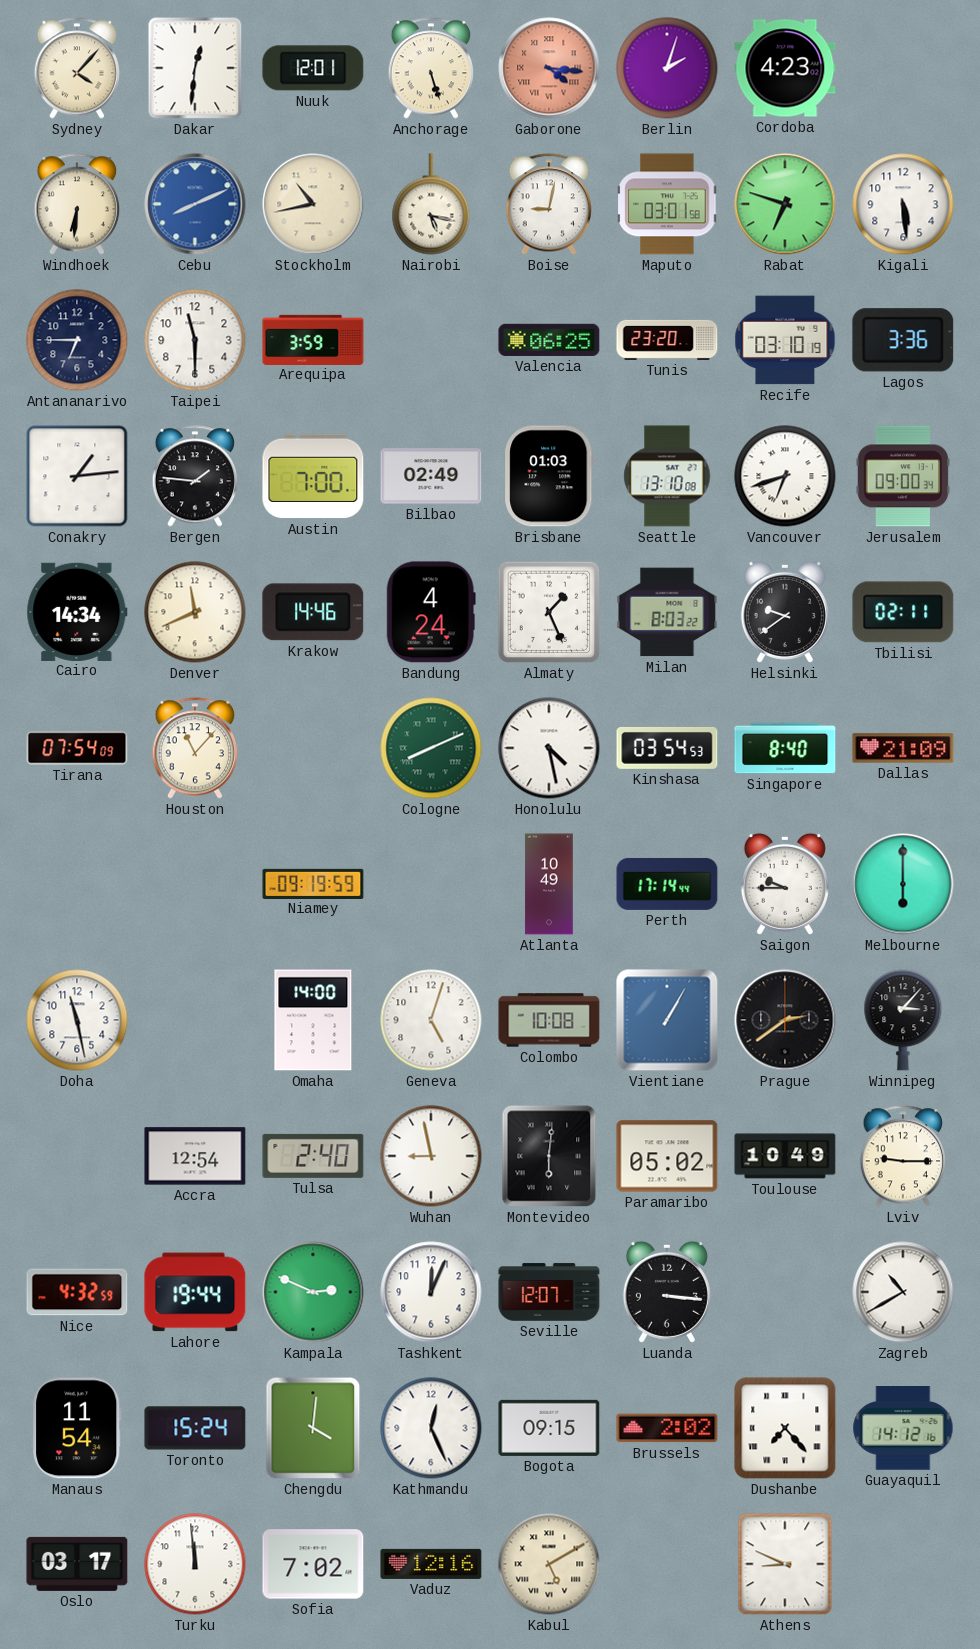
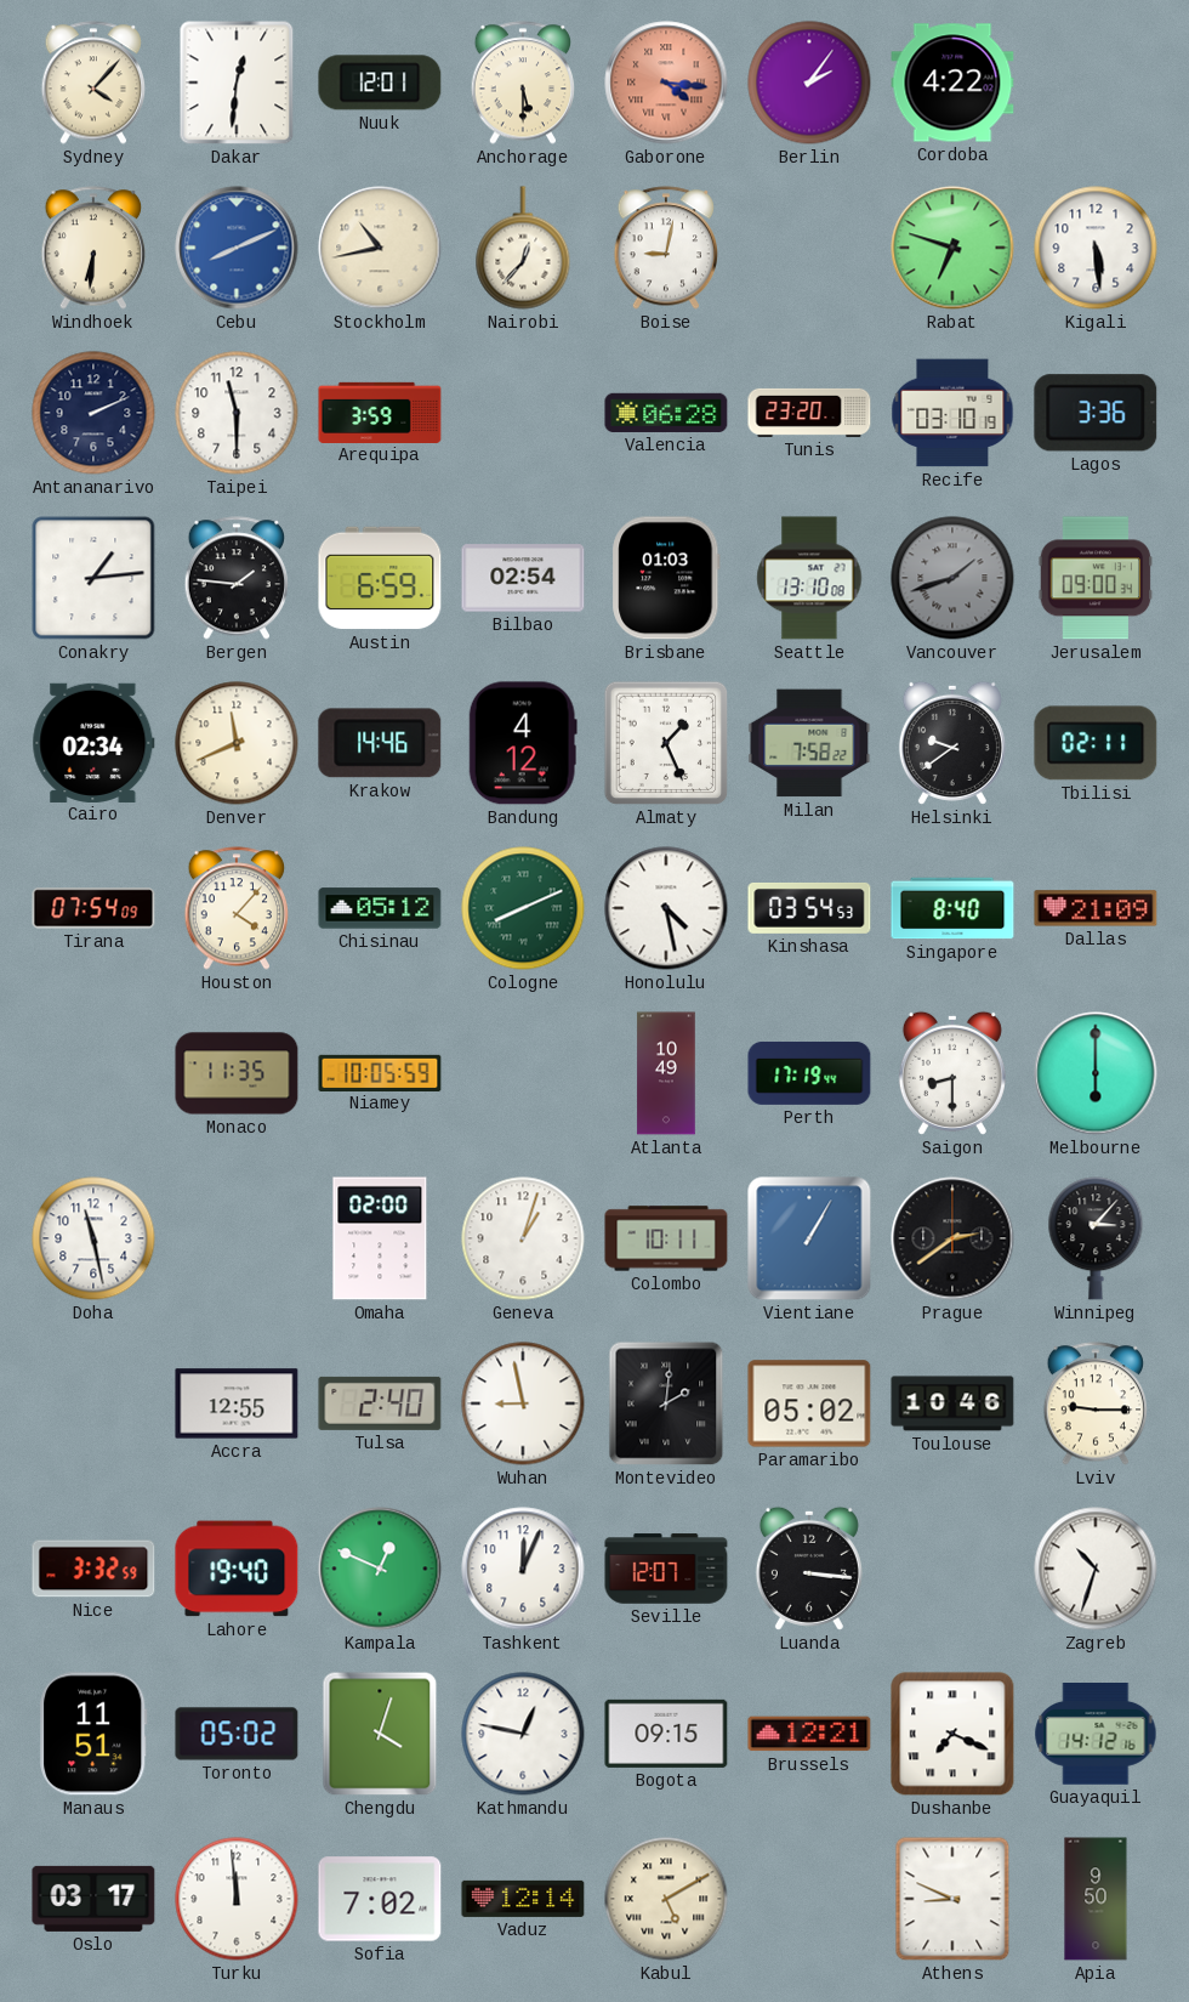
Anchorage: 5:27 -> 5:30 (523, 83)
Berlin: 2:03 -> 2:06 (809, 83)
Cordoba: 4:23 -> 4:22 (952, 83)
Nairobi: 5:17 -> 12:37 (523, 248)
Maputo: 03:01 -> none (667, 204)
Antananarivo: 6:45 -> 2:11 (93, 413)
Valencia: 06:25 -> 06:28 (666, 413)
Austin: 7:00 -> 6:59 (380, 578)
Bilbao: 02:49 -> 02:54 (523, 578)
Vancouver: 6:42 -> 1:42 (952, 578)
Vancouver dial: white -> grey (952, 578)
Cairo: 14:34 -> 02:34 (93, 742)
Bandung: 4:24 -> 4:12 (523, 743)
Milan: 8:03 -> 7:58 (809, 743)
Houston: 11:07 -> 4:07 (237, 908)
Chisinau: none -> 05:12 (380, 908)
Monaco: none -> 11:35 (237, 1073)
Niamey: 09:19 -> 10:05 (380, 1072)
Perth: 17:14 -> 17:19 (809, 1073)
Saigon: 9:45 -> 8:30 (952, 1073)
Omaha: 14:00 -> 02:00 (380, 1238)
Geneva: 5:03 -> 1:03 (523, 1238)
Colombo: 10:08 -> 10:11 (666, 1238)
Accra: 12:54 -> 12:55 (237, 1403)
Montevideo: 6:01 -> 2:01 (666, 1403)
Toulouse: 10:49 -> 10:46 (952, 1403)
Nice: 4:32 -> 3:32 (93, 1569)
Lahore: 19:44 -> 19:40 (237, 1569)
Kampala: 2:49 -> 12:49 (380, 1569)
Zagreb: 10:40 -> 10:33 (1096, 1569)
Manaus: 11:54 -> 11:51 (93, 1734)
Toronto: 15:24 -> 05:02 (237, 1734)
Chengdu: 4:01 -> 4:03 (380, 1734)
Kathmandu: 12:26 -> 12:47 (523, 1734)
Brussels: 2:02 -> 12:21 (809, 1734)
Dushanbe: 7:23 -> 7:19 (952, 1734)
Vaduz: 12:16 -> 12:14 (523, 1899)
Apia: none -> 9:50 (1096, 1899)
